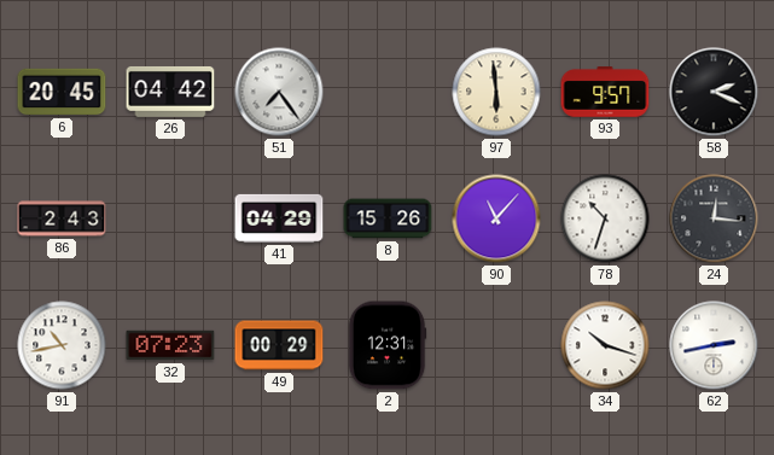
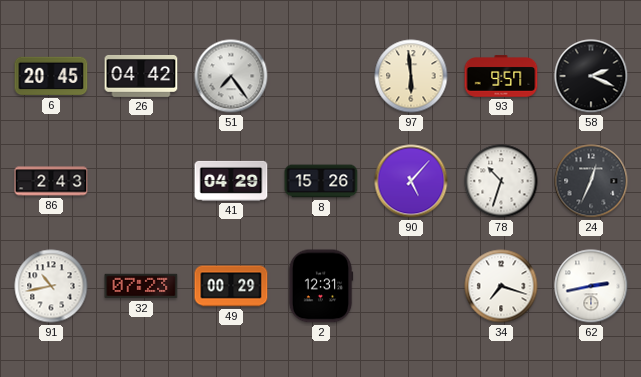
90: 11:07 -> 5:07 (411, 181)
24: 12:16 -> 12:34 (591, 181)
34: 10:18 -> 7:18 (501, 286)
